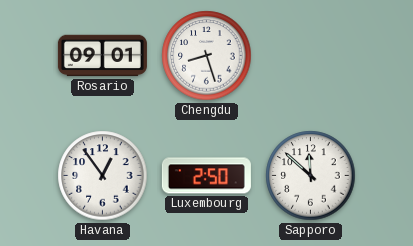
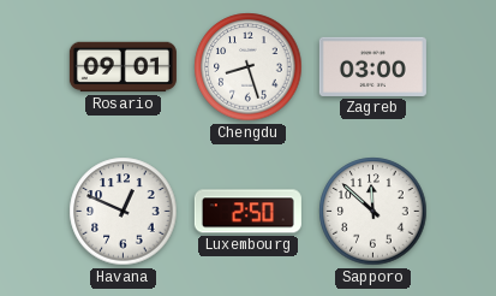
Zagreb: none -> 03:00 (372, 66)
Havana: 12:54 -> 12:49 (124, 212)
